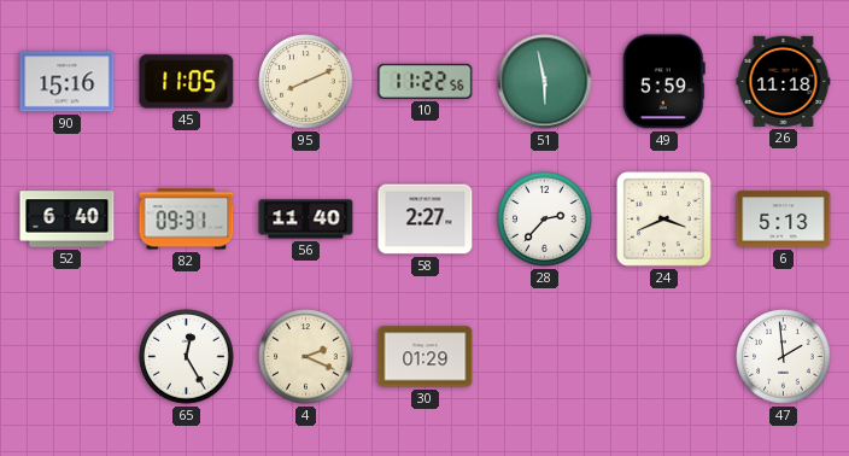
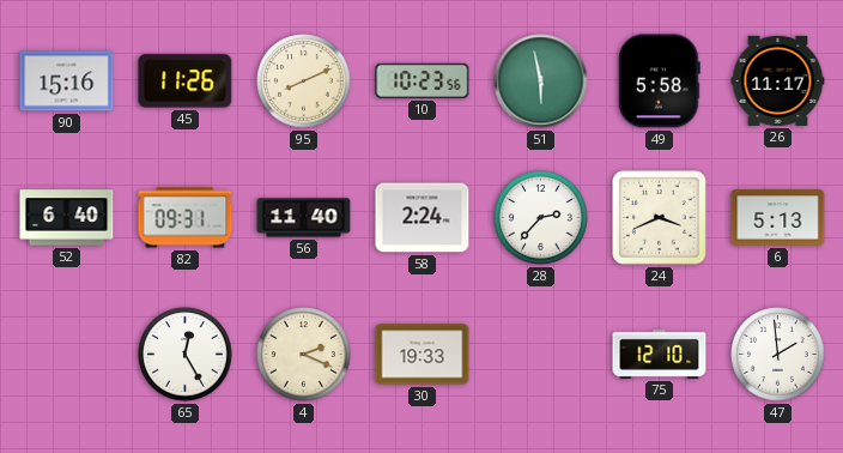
45: 11:05 -> 11:26 (186, 81)
10: 11:22 -> 10:23 (423, 80)
49: 5:59 -> 5:58 (659, 81)
26: 11:18 -> 11:17 (778, 80)
58: 2:27 -> 2:24 (423, 218)
30: 01:29 -> 19:33 (423, 355)
75: none -> 12:10 (660, 354)
